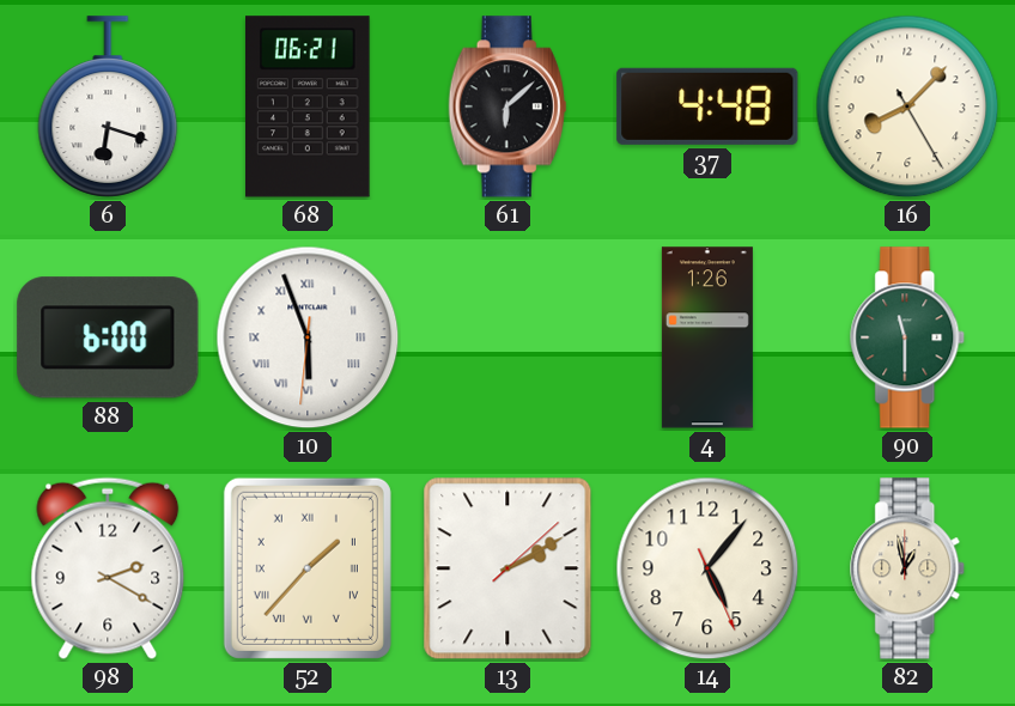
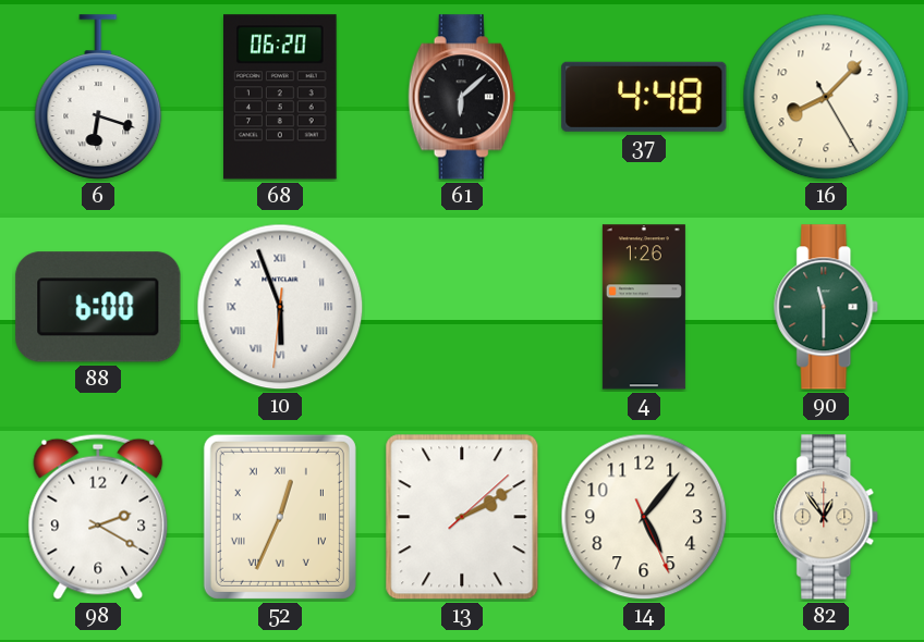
68: 06:21 -> 06:20 (281, 97)
52: 1:37 -> 12:34 (280, 517)
82: 12:58 -> 12:54 (827, 517)
